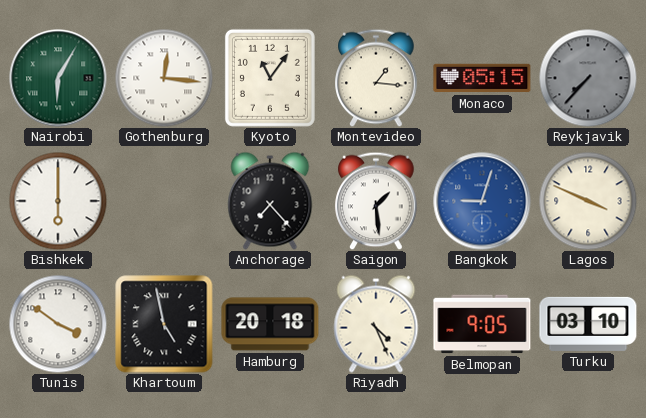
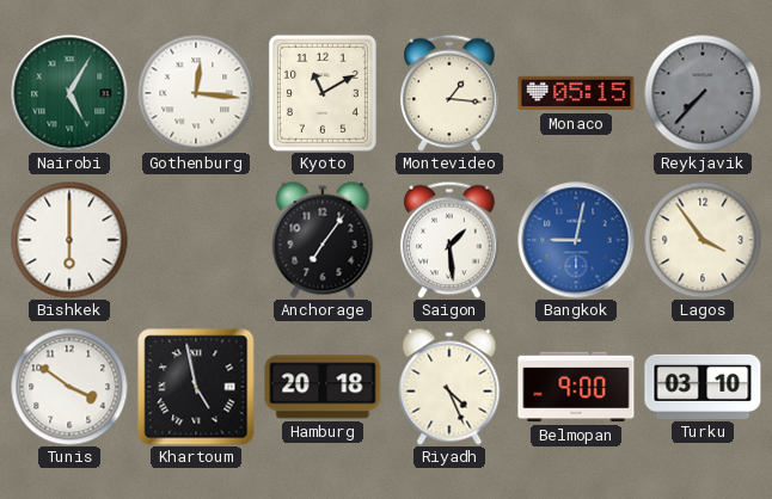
Nairobi: 6:05 -> 5:05 (69, 93)
Kyoto: 11:06 -> 11:10 (323, 93)
Anchorage: 7:23 -> 7:06 (323, 240)
Bangkok: 9:03 -> 9:02 (576, 240)
Lagos: 3:49 -> 3:54 (703, 240)
Belmopan: 9:05 -> 9:00 (576, 387)
